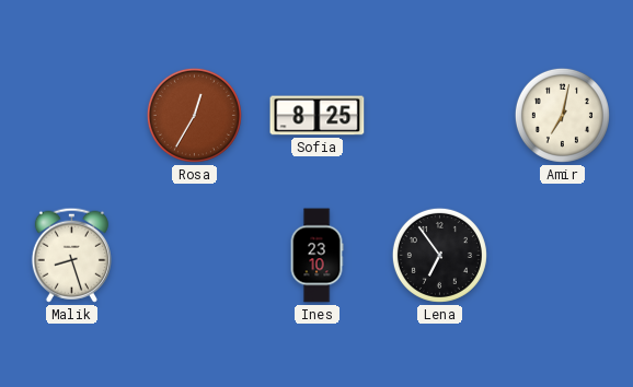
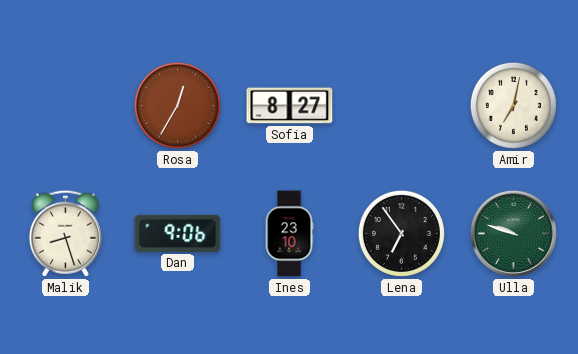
Sofia: 8:25 -> 8:27 (290, 106)
Dan: none -> 9:06 (178, 233)
Ulla: none -> 9:48 (513, 233)
